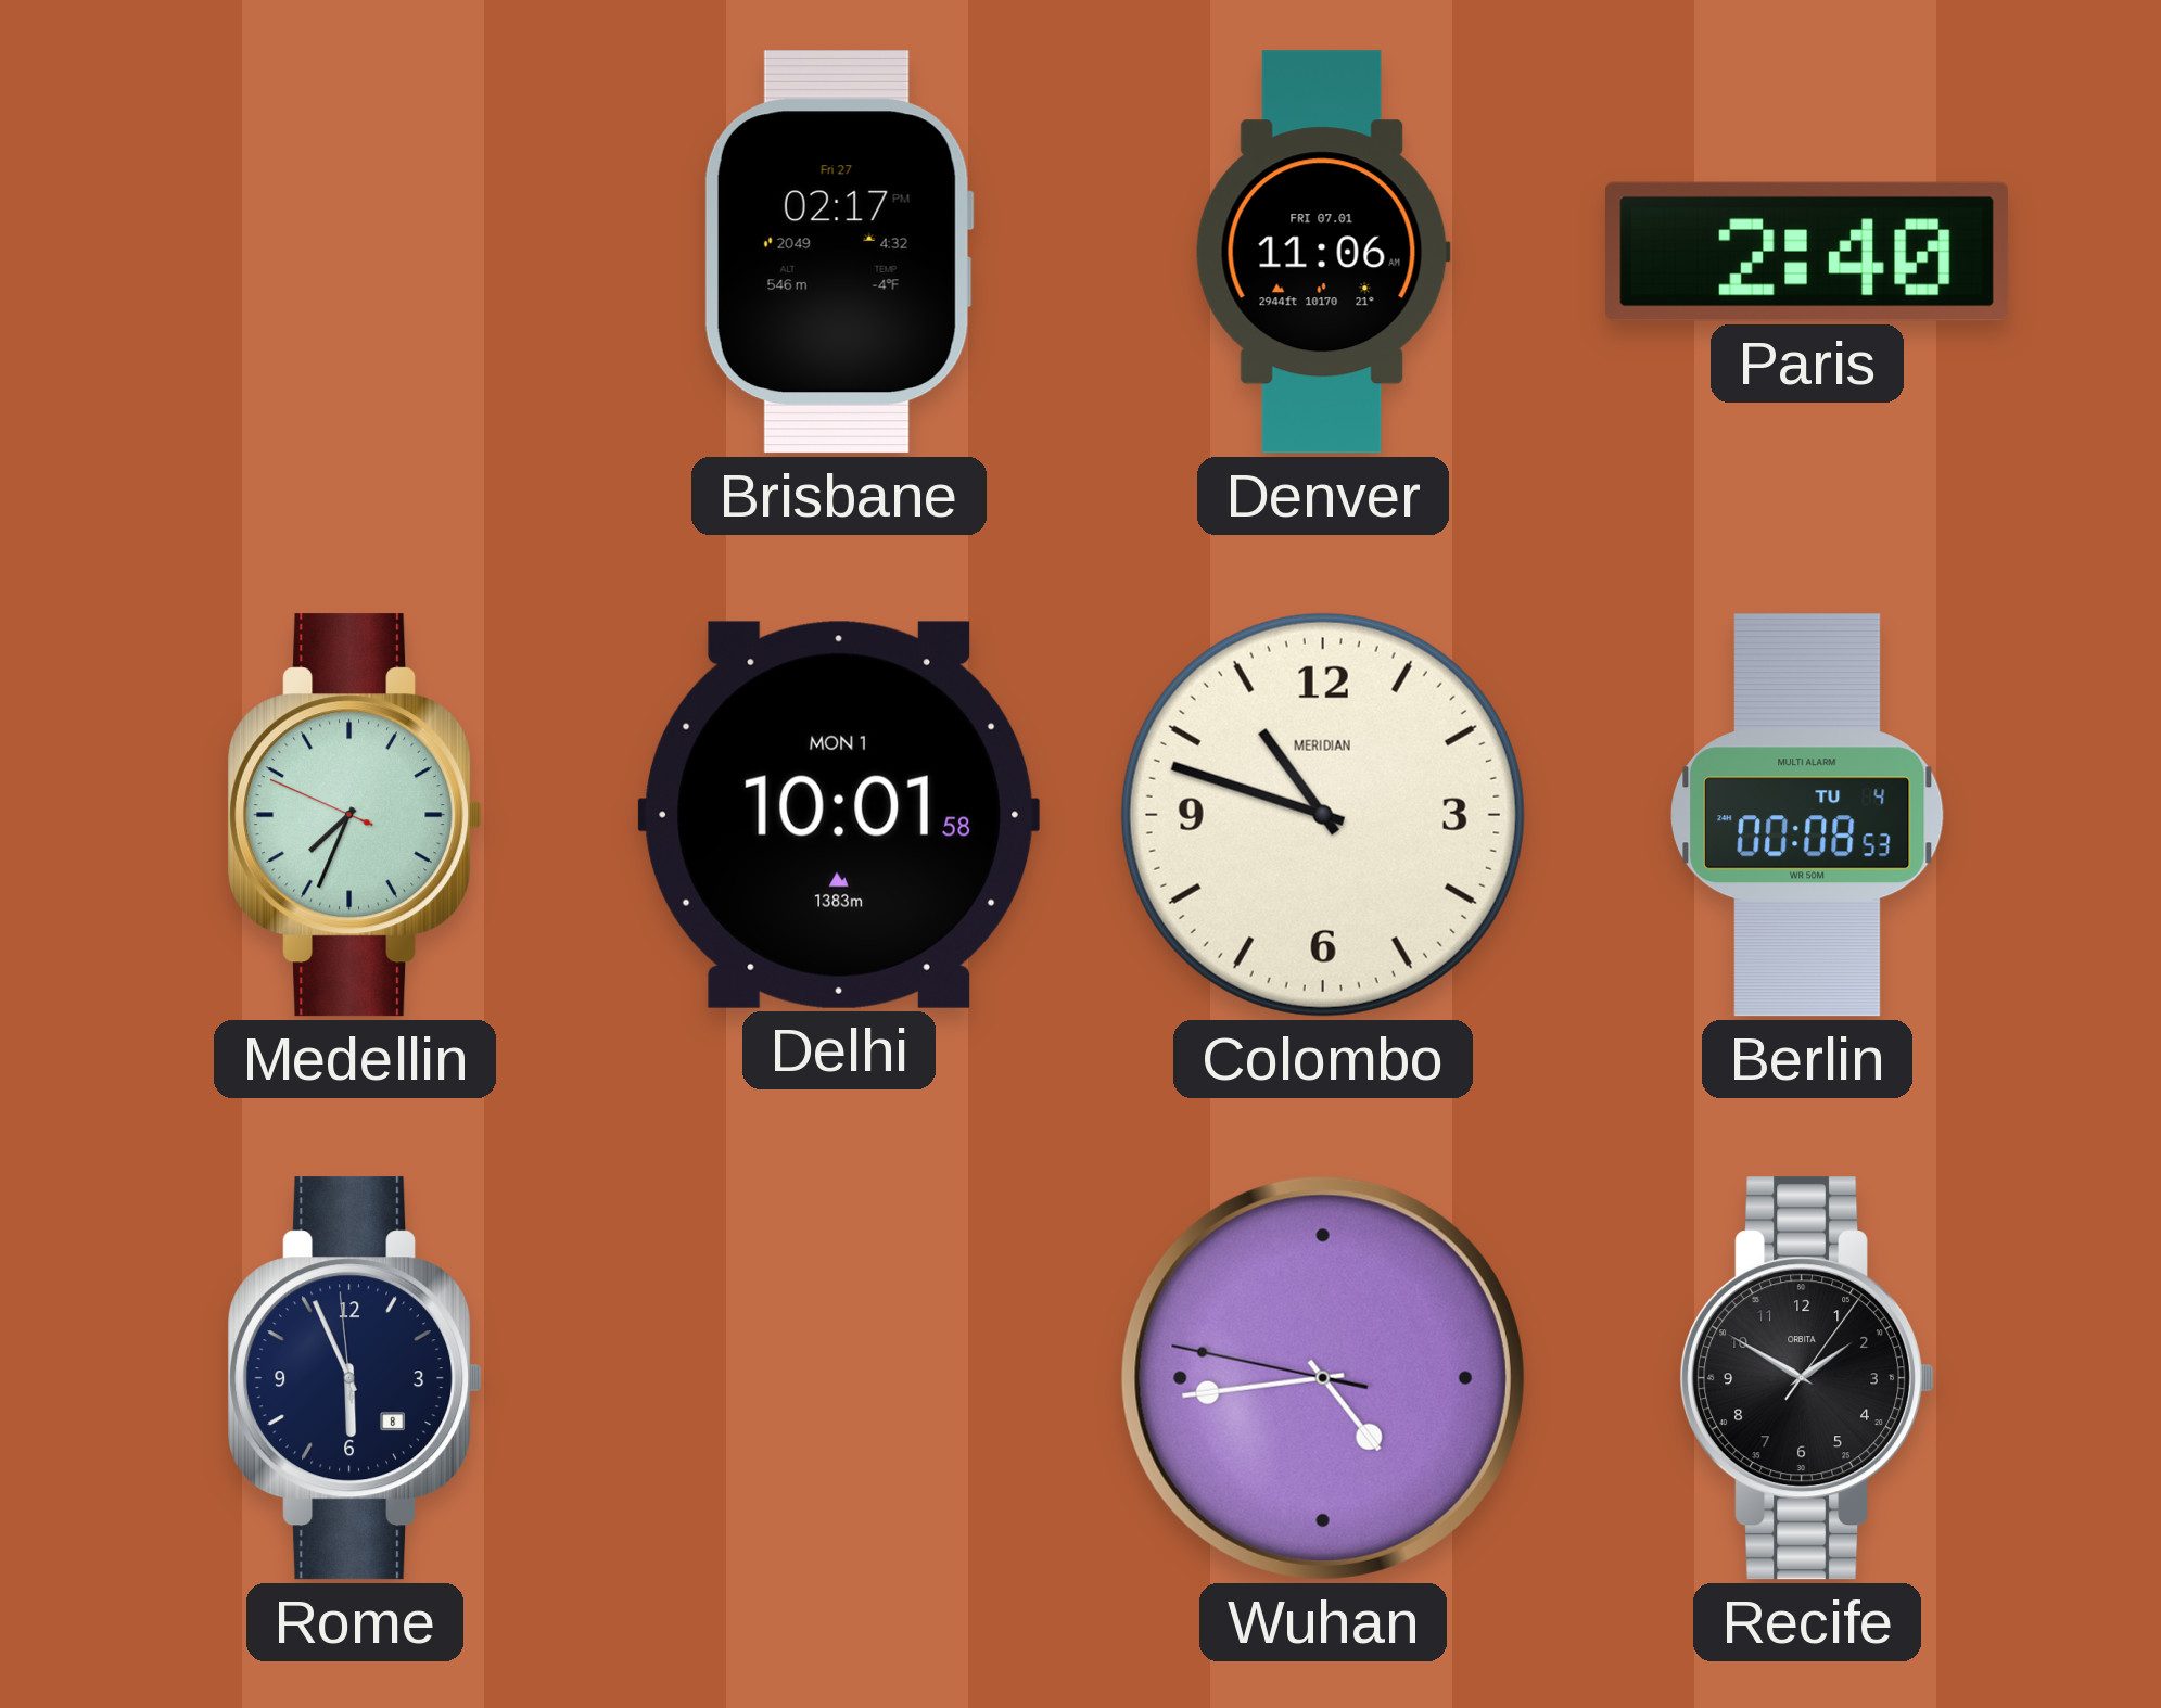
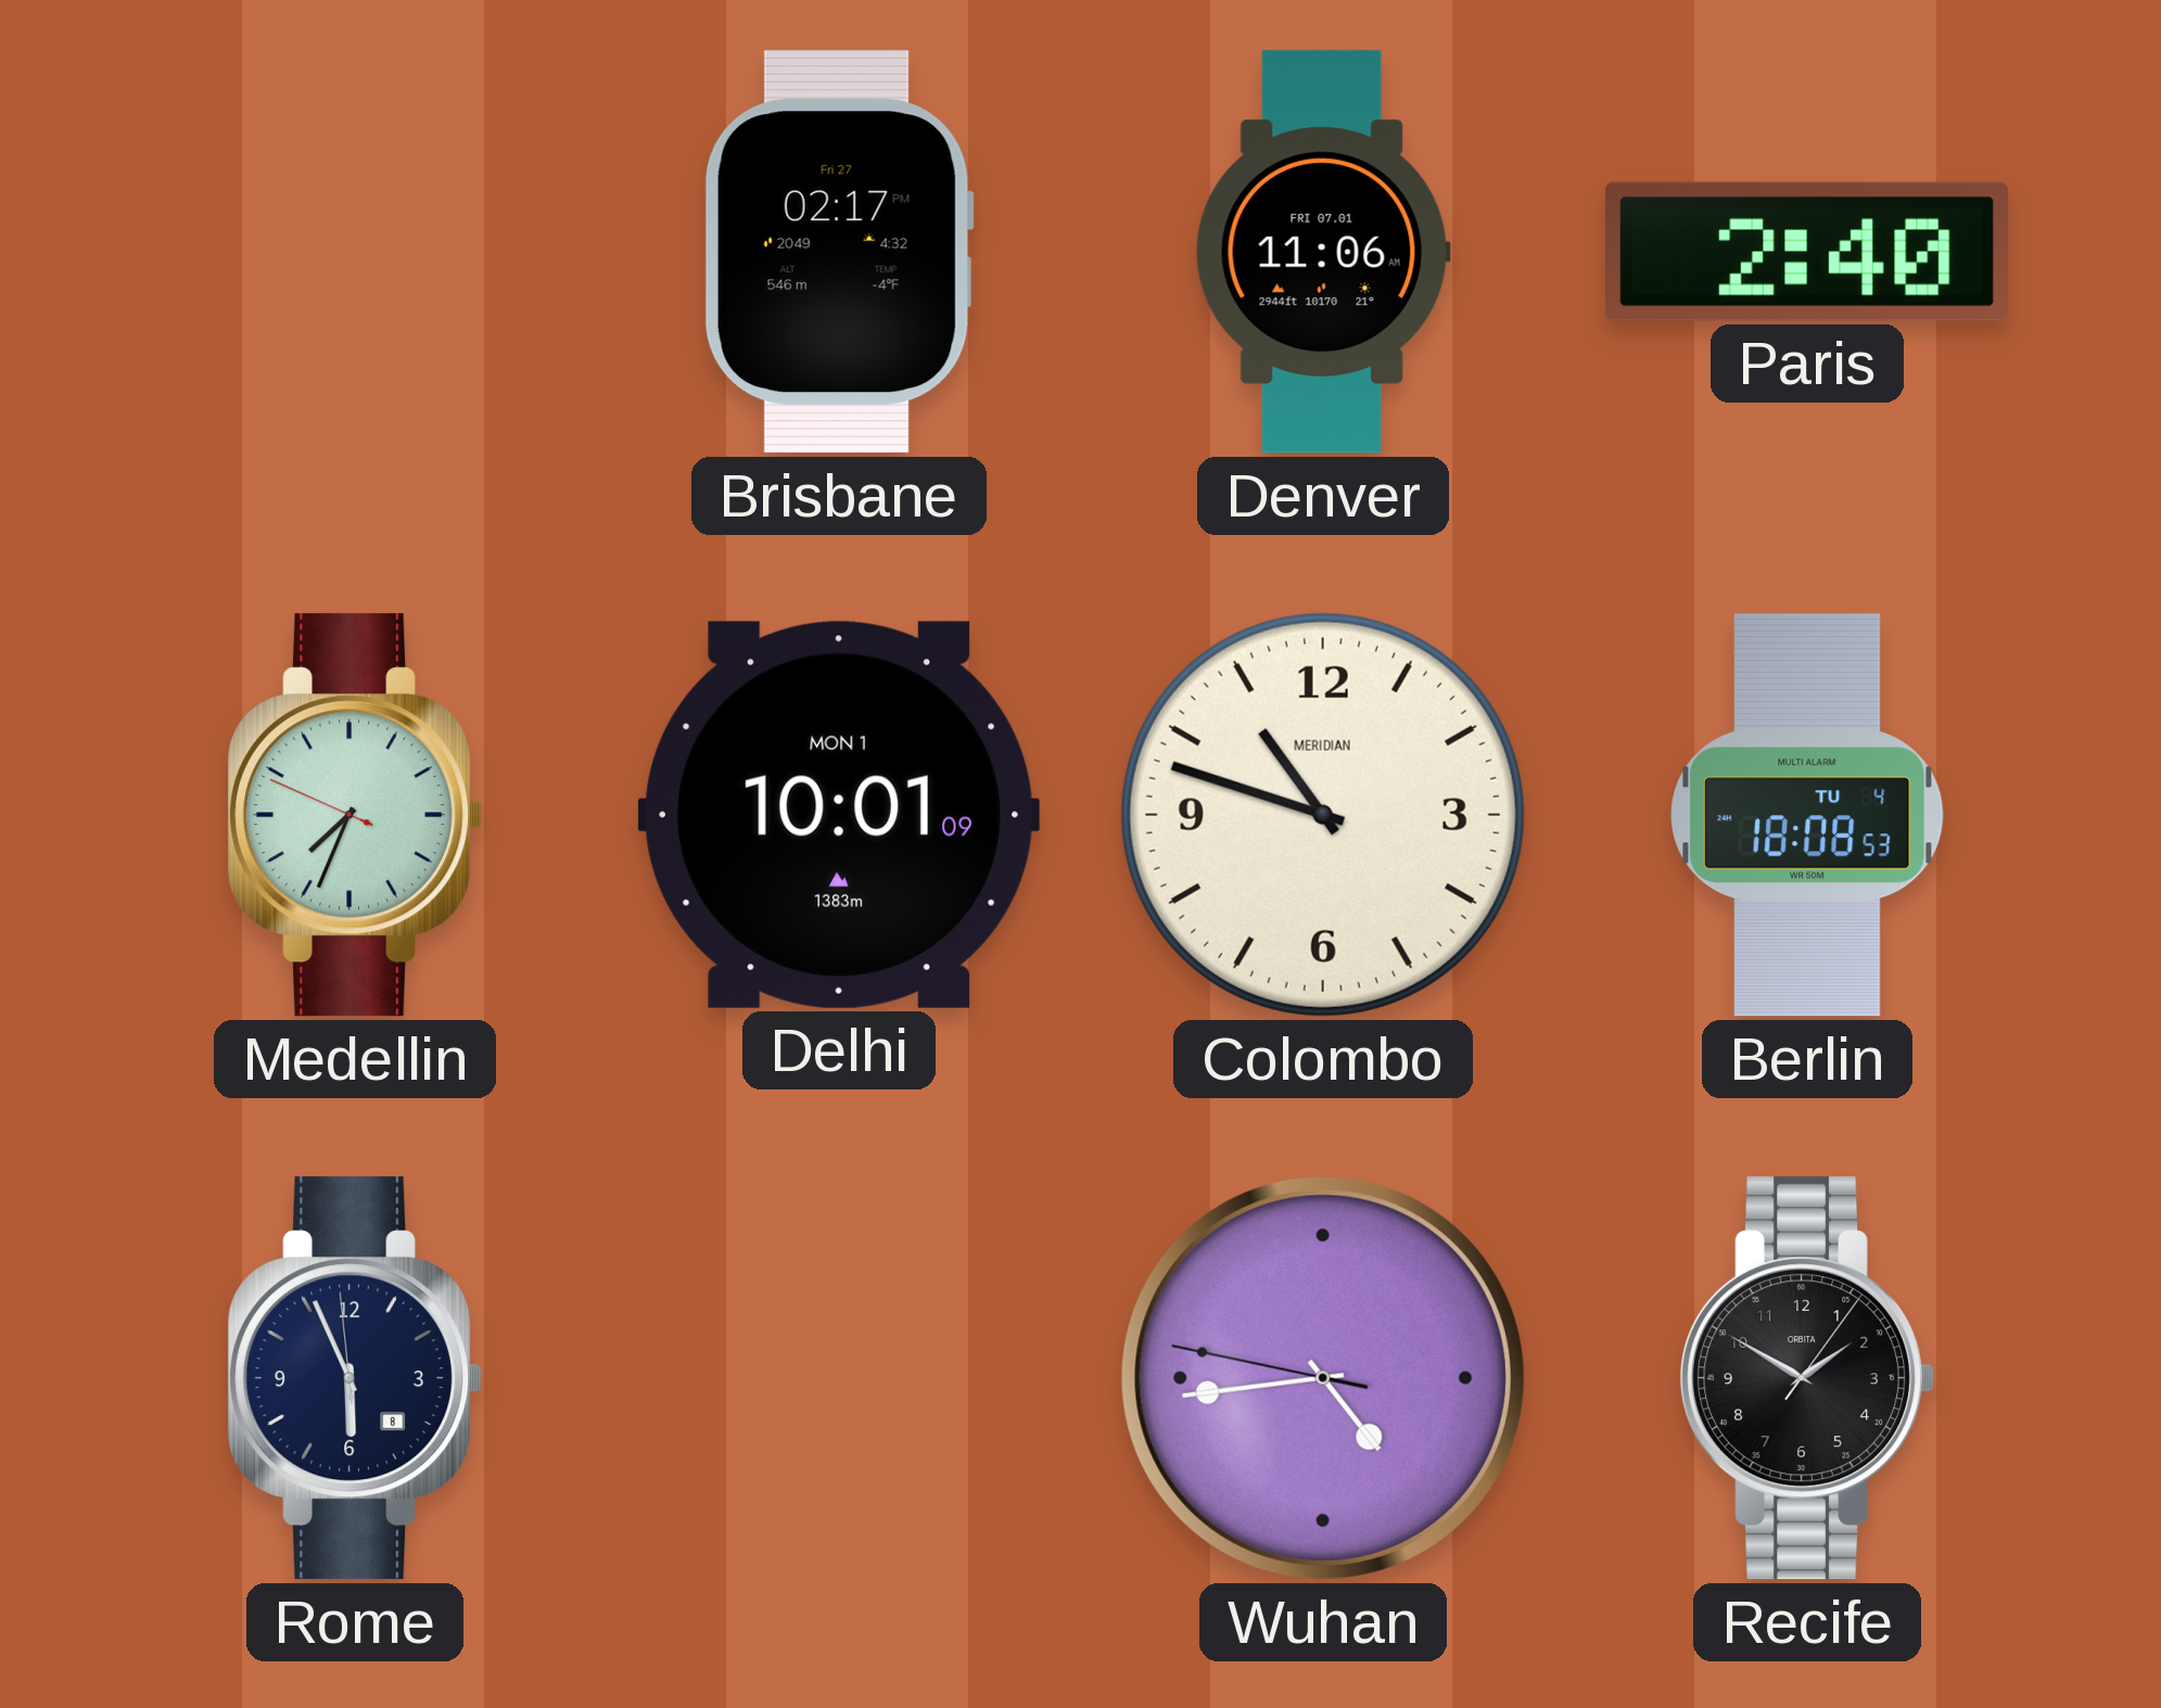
Delhi: 10:01:58 -> 10:01:09 (839, 815)
Berlin: 00:08 -> 18:08 (1807, 815)
